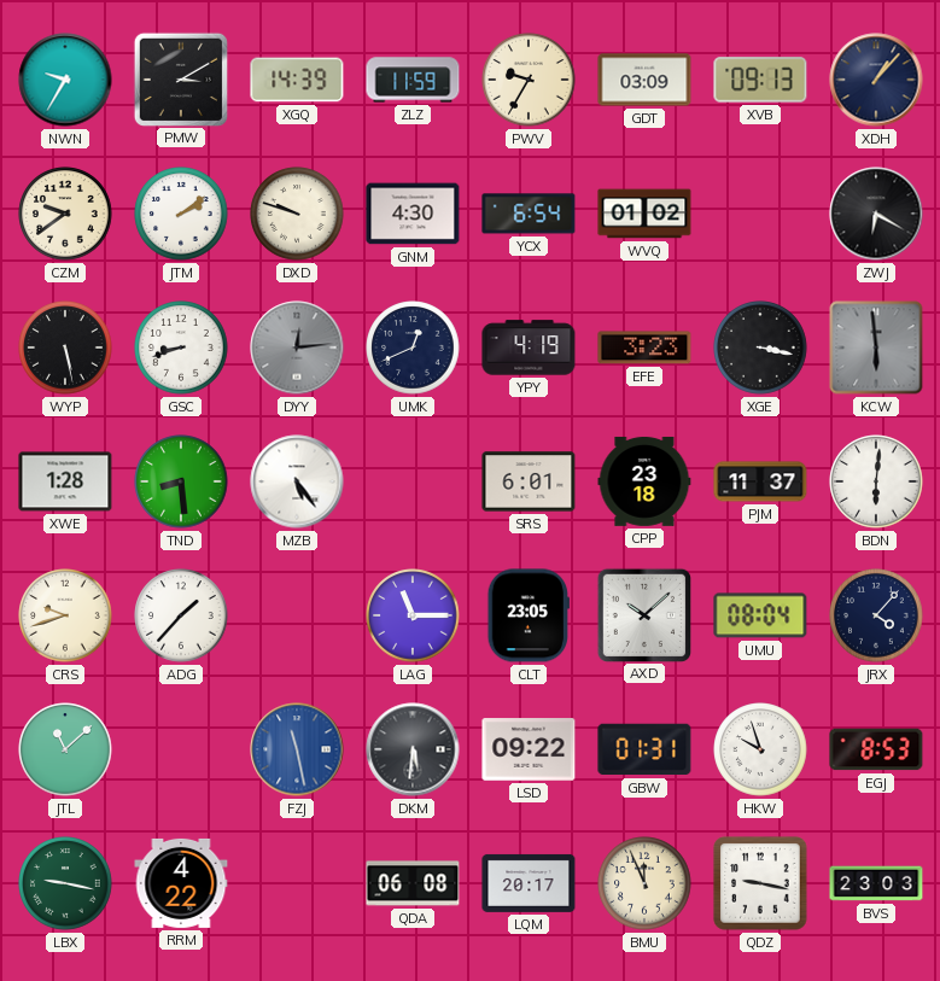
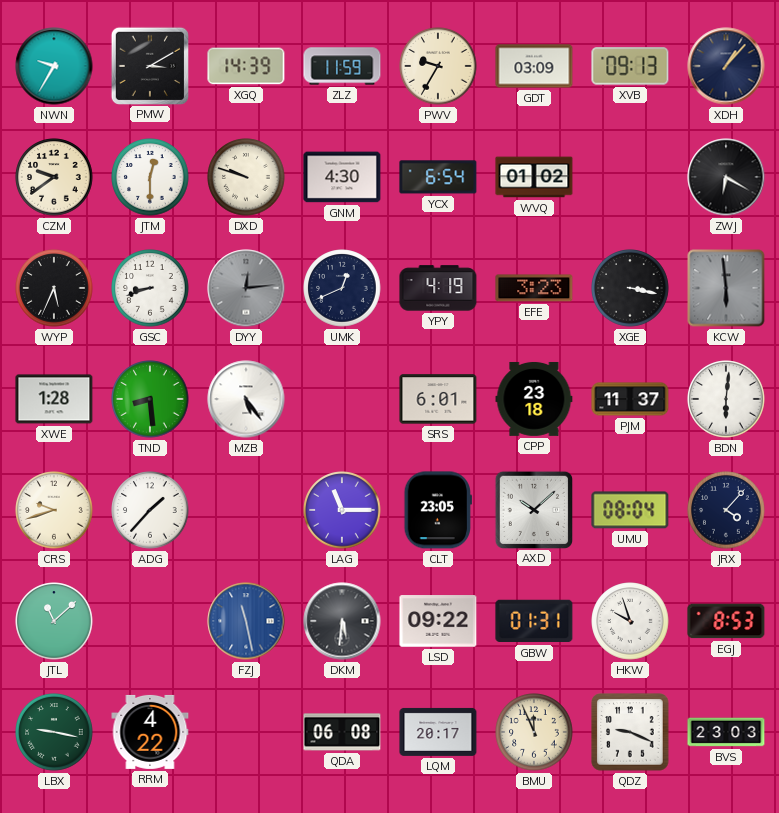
JTM: 2:09 -> 12:30 (150, 177)
WYP: 5:28 -> 5:34 (54, 288)
QDZ: 9:17 -> 9:19 (630, 732)
